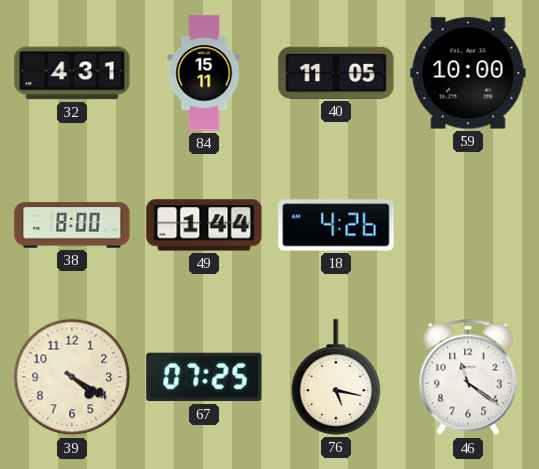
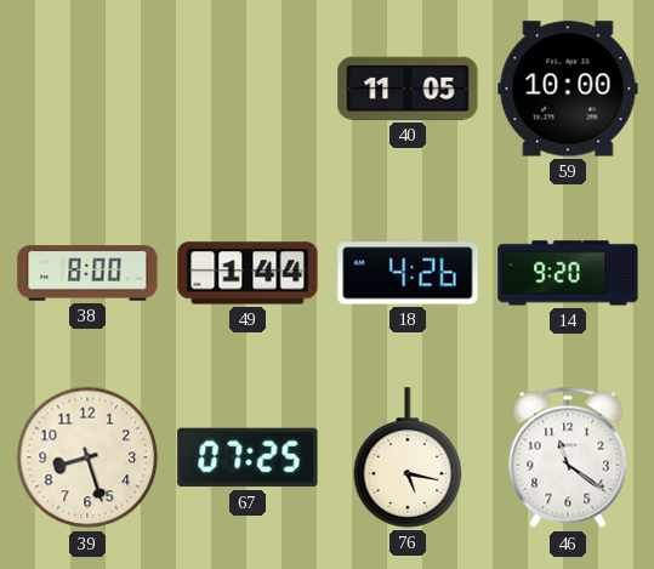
32: 4:31 -> none (72, 73)
84: 15:11 -> none (204, 73)
14: none -> 9:20 (568, 273)
39: 4:20 -> 8:27 (87, 457)
